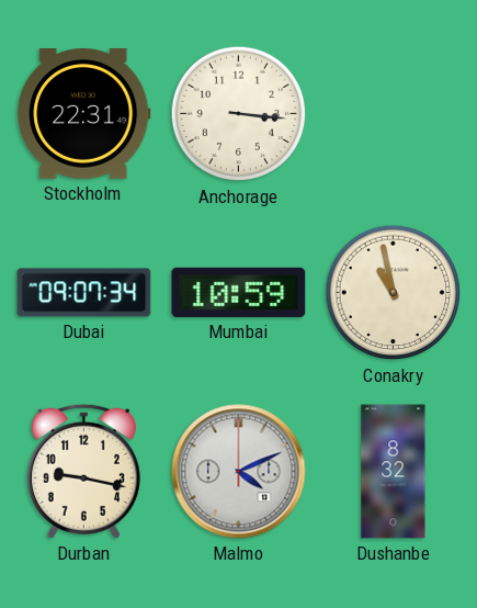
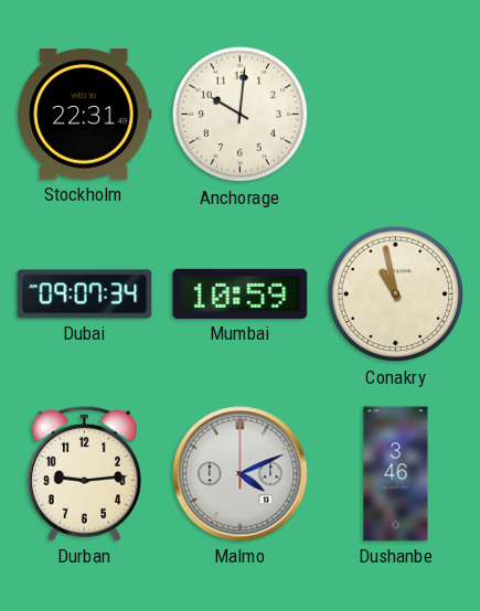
Anchorage: 3:16 -> 10:01 (241, 115)
Durban: 9:17 -> 9:14 (84, 473)
Dushanbe: 8:32 -> 3:46 (396, 474)
